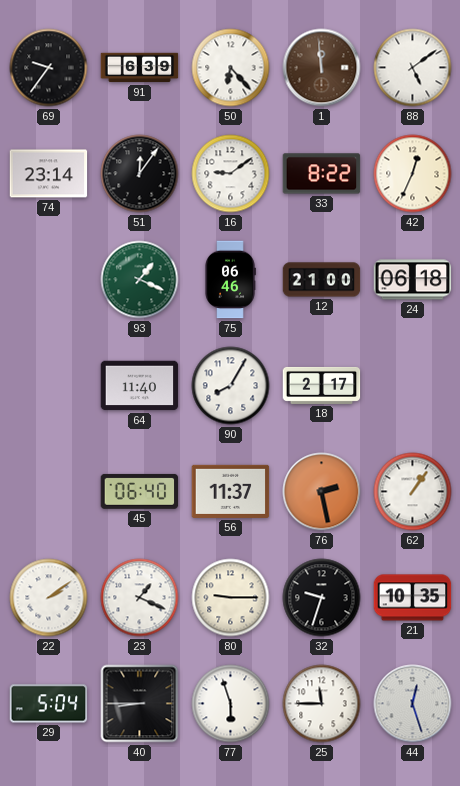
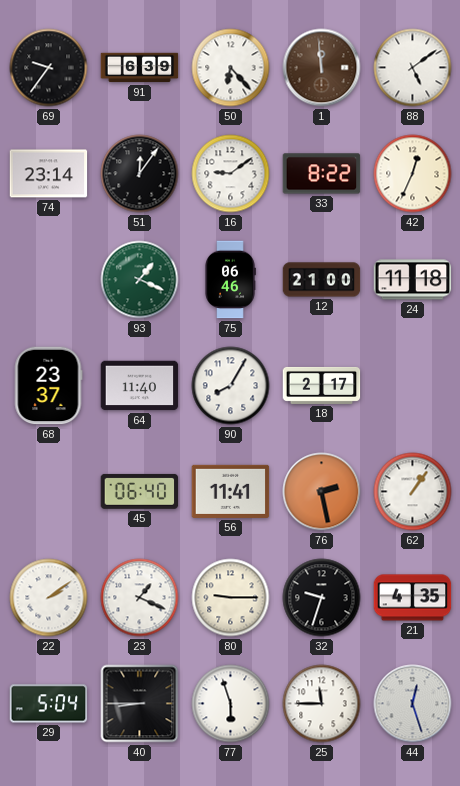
24: 06:18 -> 11:18 (413, 280)
68: none -> 23:37 (48, 386)
56: 11:37 -> 11:41 (231, 491)
21: 10:35 -> 4:35 (413, 598)
